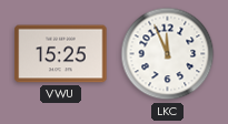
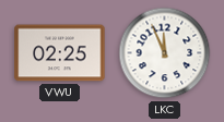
VWU: 15:25 -> 02:25 (60, 53)
